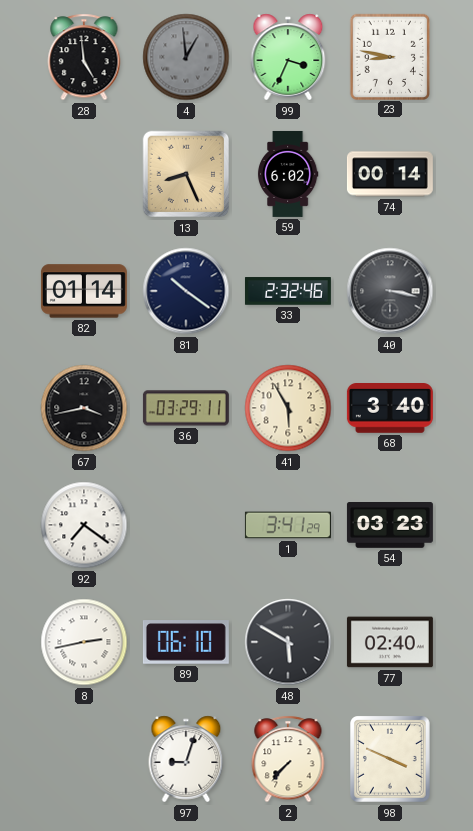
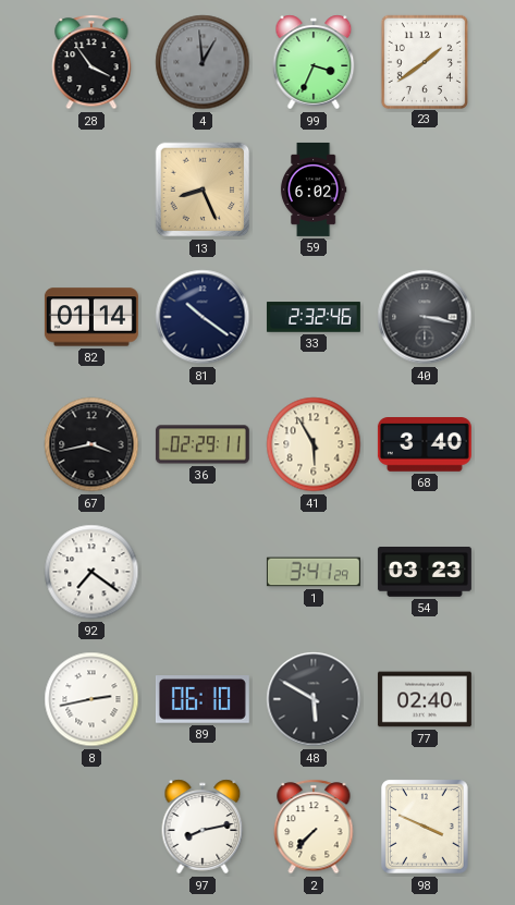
28: 4:59 -> 3:54 (91, 62)
23: 8:47 -> 1:39 (424, 61)
74: 00:14 -> none (390, 174)
36: 03:29 -> 02:29 (203, 444)
97: 9:03 -> 8:13 (203, 827)
